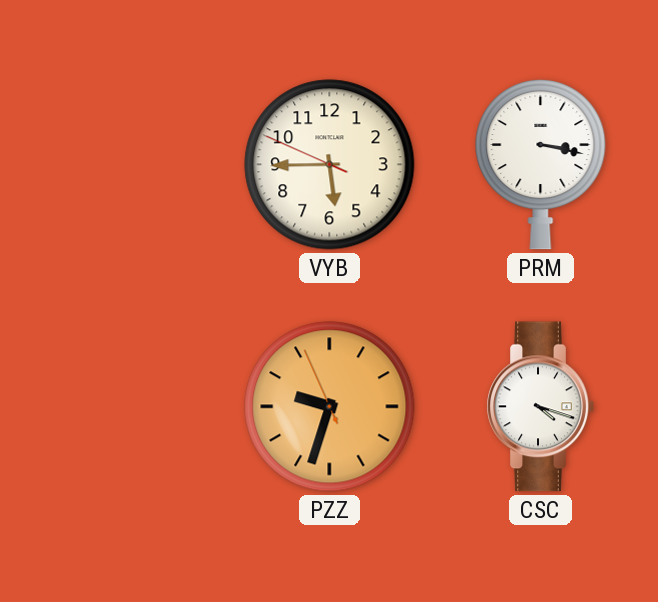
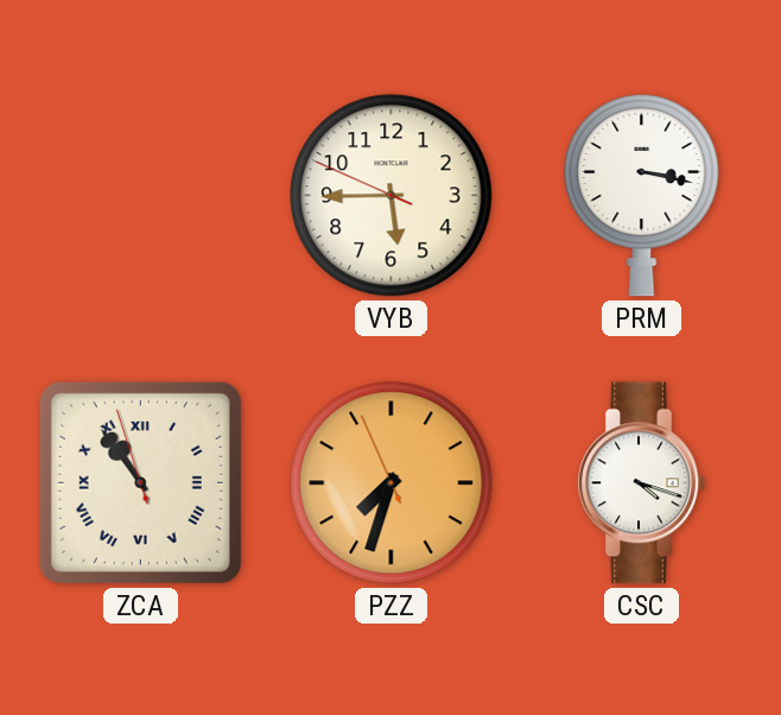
ZCA: none -> 10:53 (140, 482)
PZZ: 9:32 -> 7:32 (392, 483)
